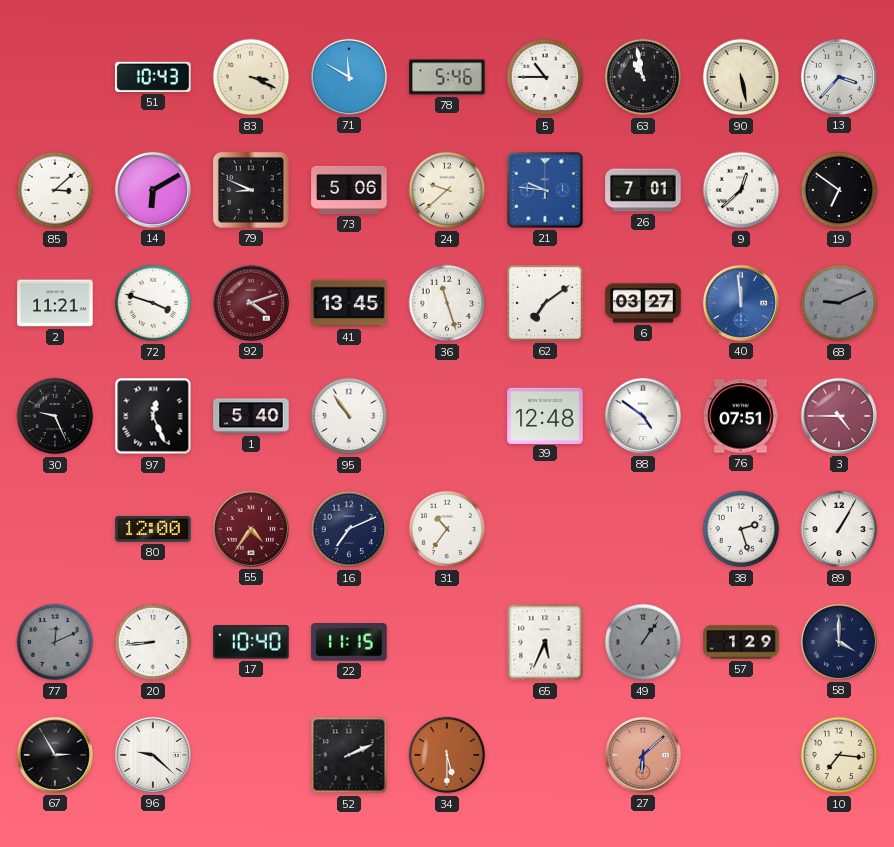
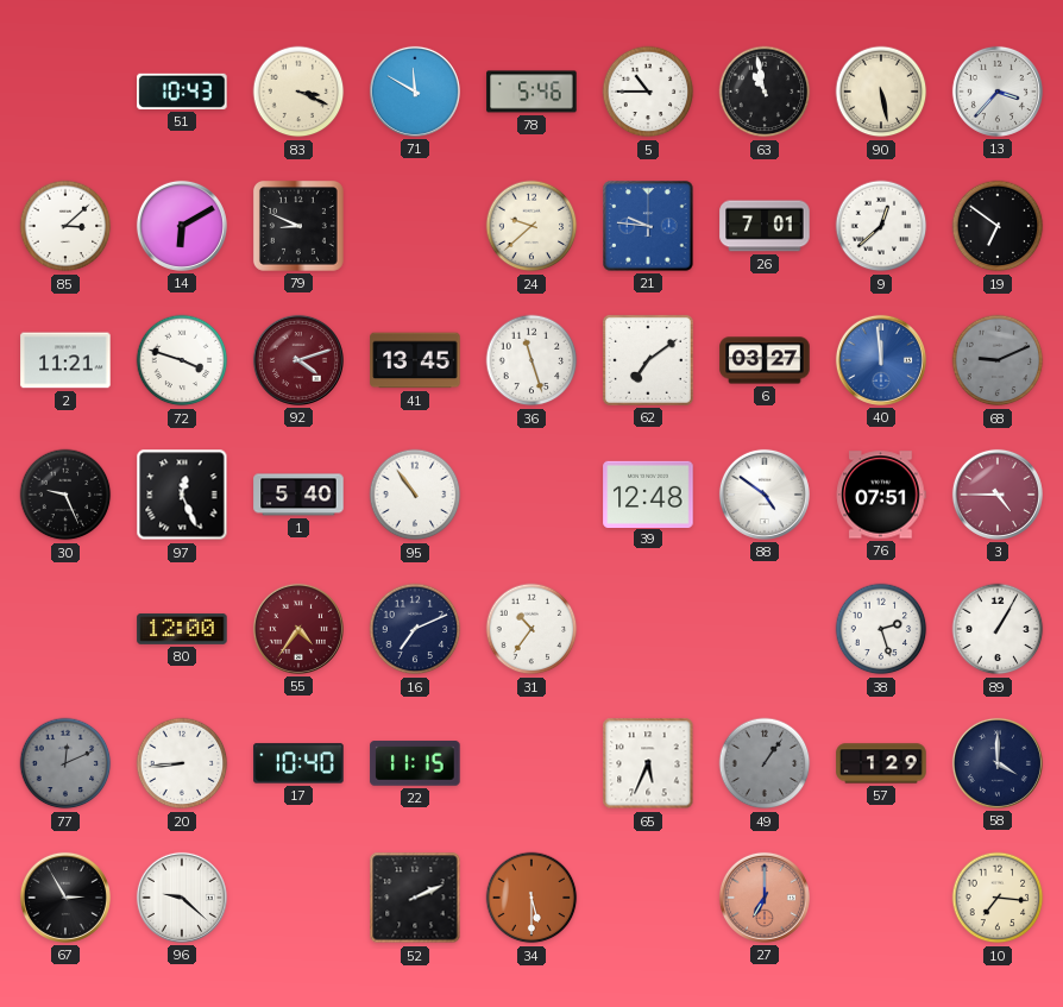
73: 5:06 -> none (349, 190)
27: 6:08 -> 7:00 (765, 898)
